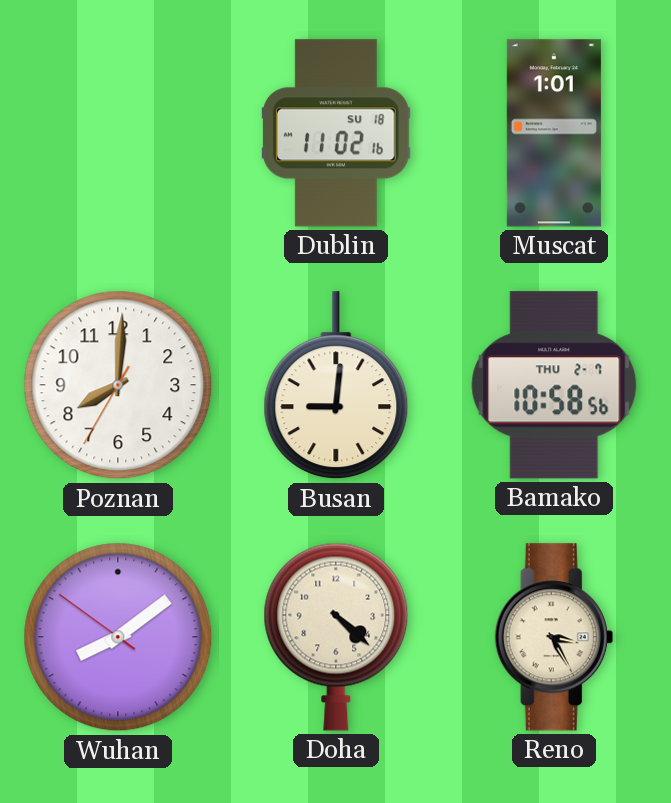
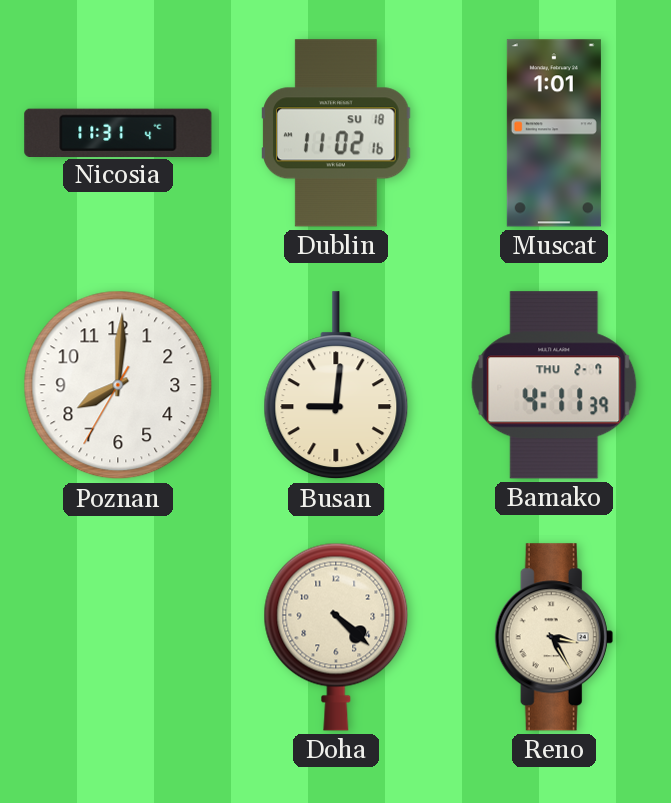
Nicosia: none -> 11:31 (118, 132)
Bamako: 10:58 -> 4:11 (554, 385)
Wuhan: 8:08 -> none (118, 637)
